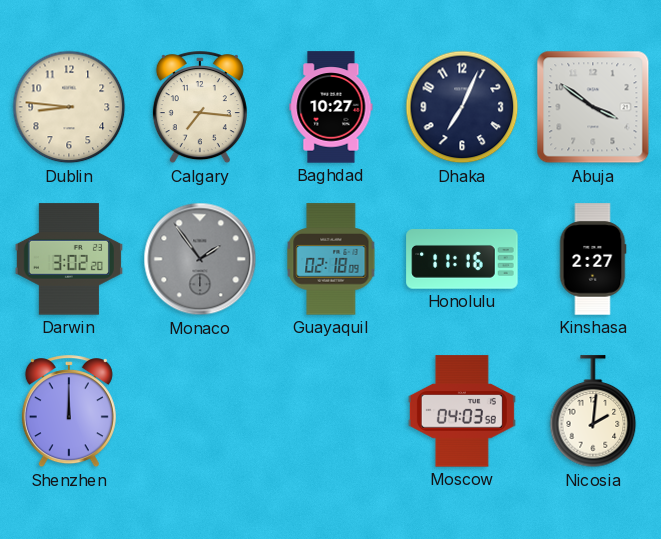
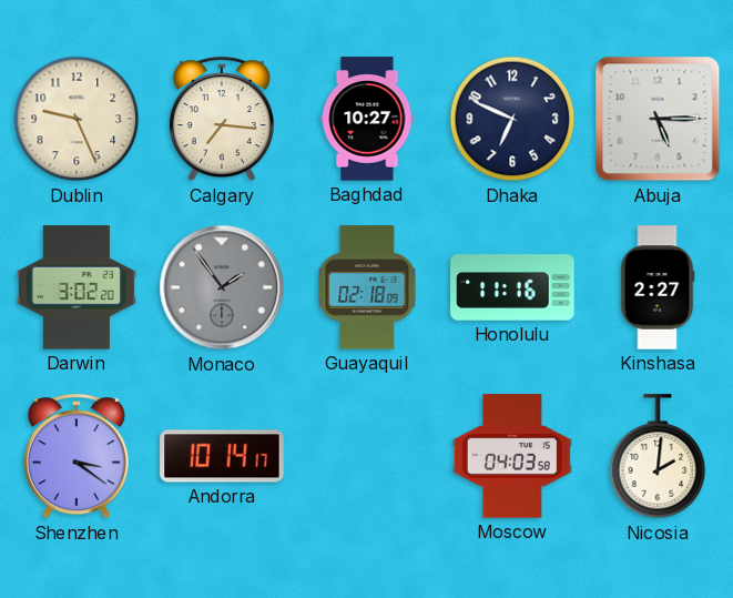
Dublin: 8:46 -> 9:26 (77, 119)
Dhaka: 7:04 -> 6:49 (512, 119)
Abuja: 3:51 -> 5:15 (658, 119)
Shenzhen: 12:00 -> 3:21 (77, 457)
Andorra: none -> 10:14 (222, 456)
